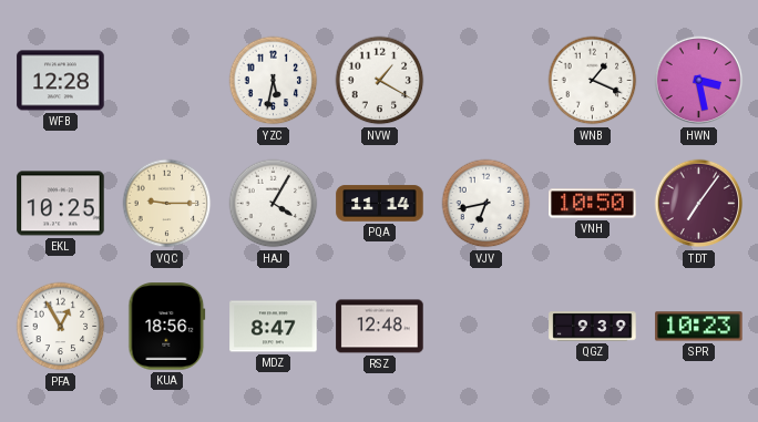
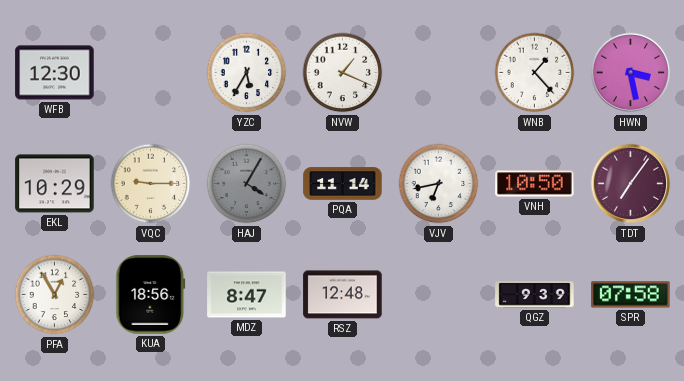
WFB: 12:28 -> 12:30 (55, 73)
YZC: 5:32 -> 5:35 (247, 73)
NVW: 1:20 -> 1:19 (343, 73)
WNB: 1:19 -> 1:23 (535, 73)
EKL: 10:25 -> 10:29 (55, 184)
HAJ dial: white -> grey (247, 184)
SPR: 10:23 -> 07:58 (631, 295)
